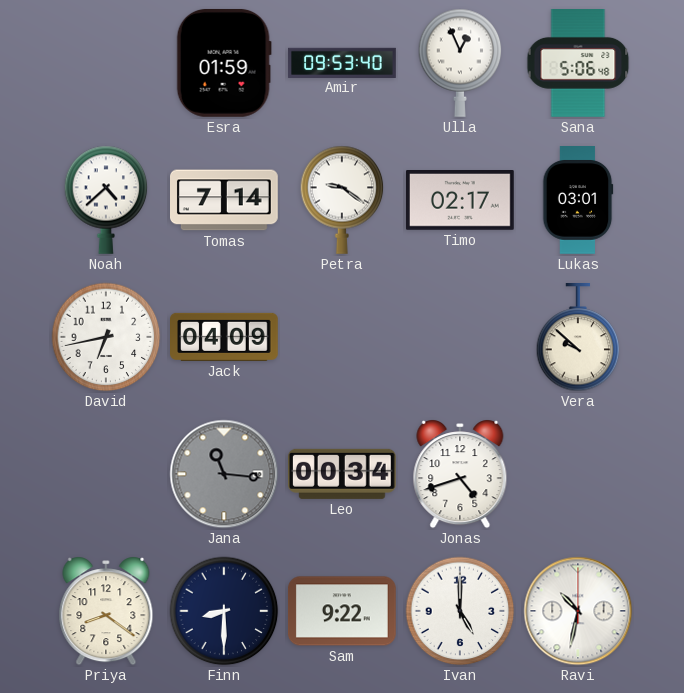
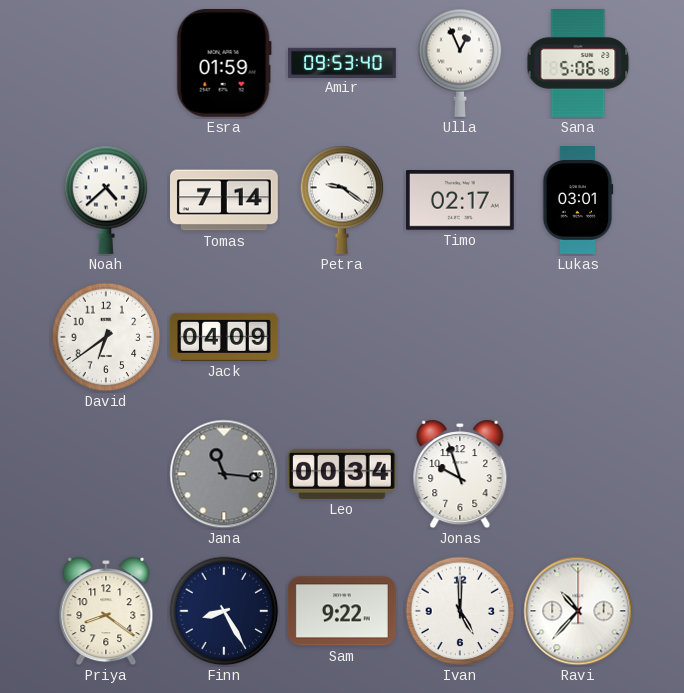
David: 6:43 -> 6:39 (106, 337)
Vera: 9:52 -> none (578, 338)
Jonas: 4:42 -> 9:57 (460, 474)
Finn: 8:30 -> 8:25 (224, 611)
Ravi: 10:32 -> 10:37 (578, 611)
